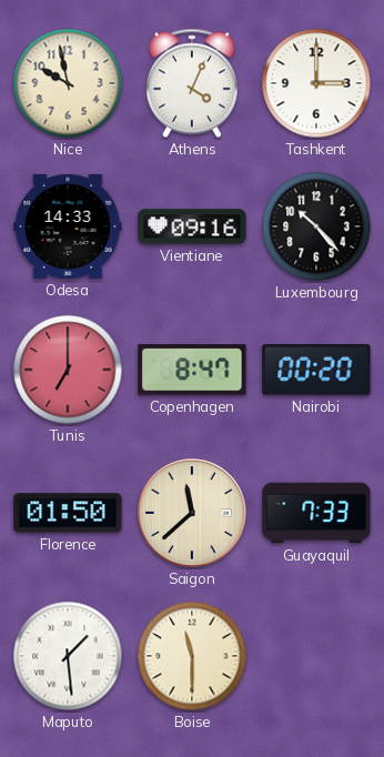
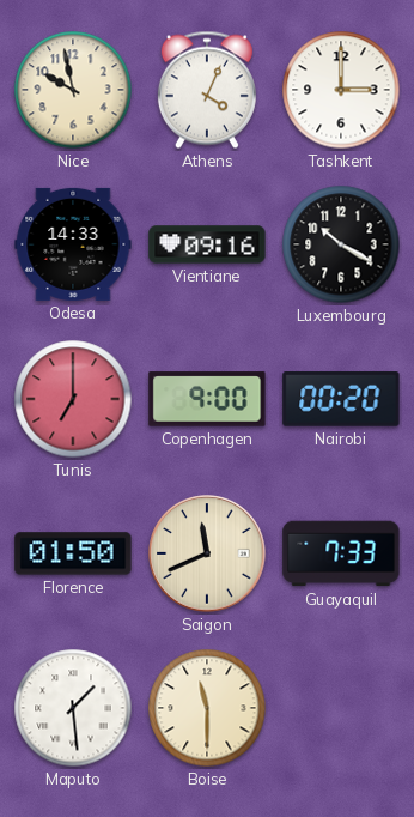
Luxembourg: 10:23 -> 10:20 (341, 244)
Copenhagen: 8:47 -> 9:00 (207, 399)
Saigon: 11:38 -> 11:41 (207, 553)
